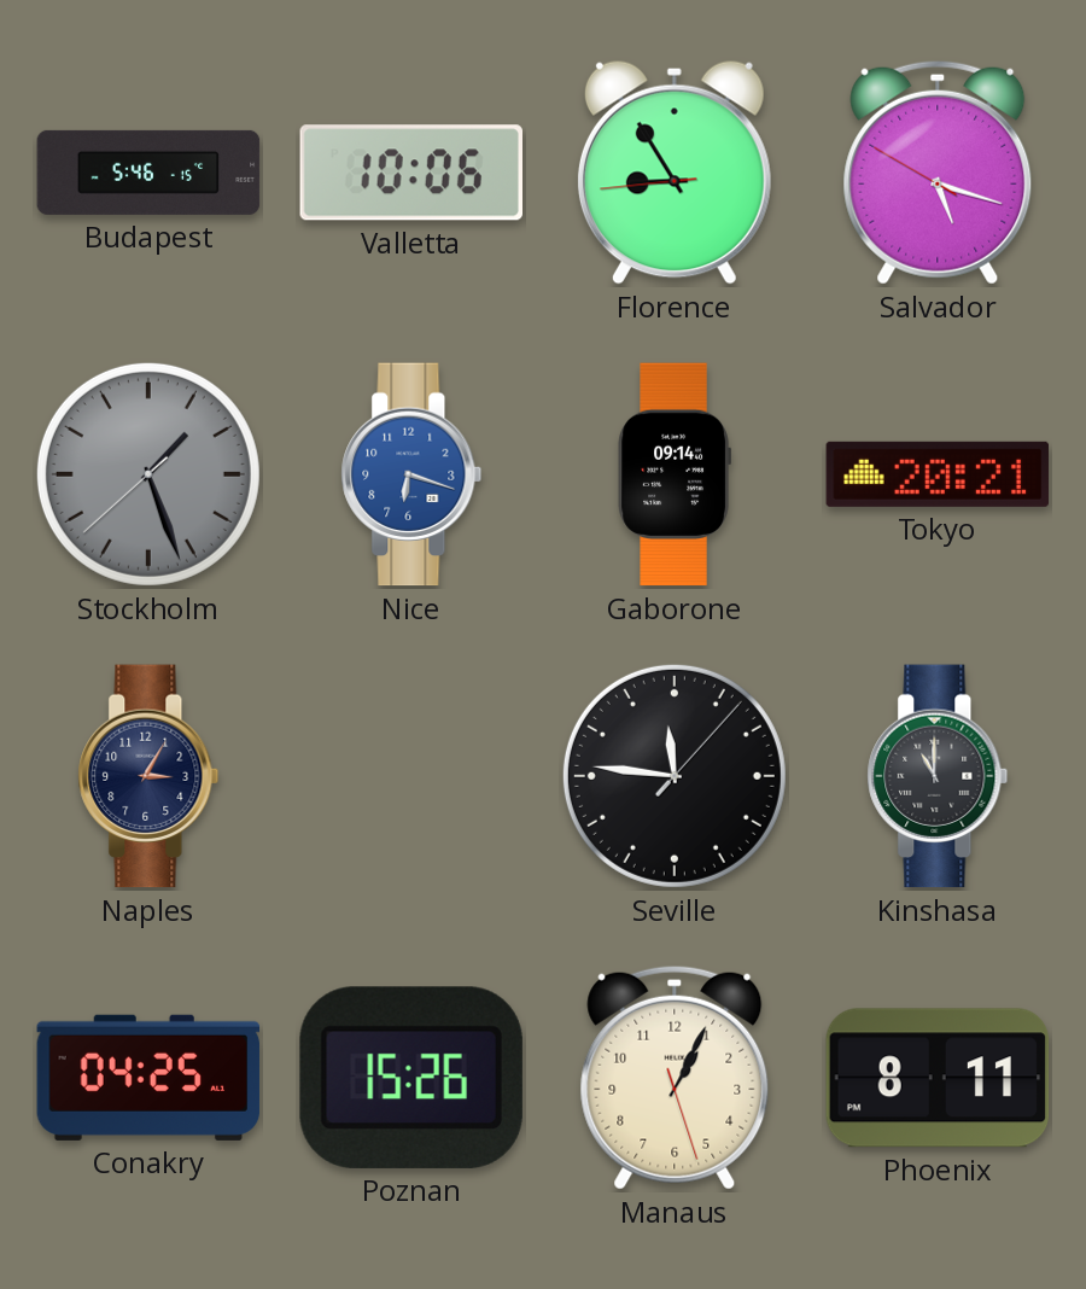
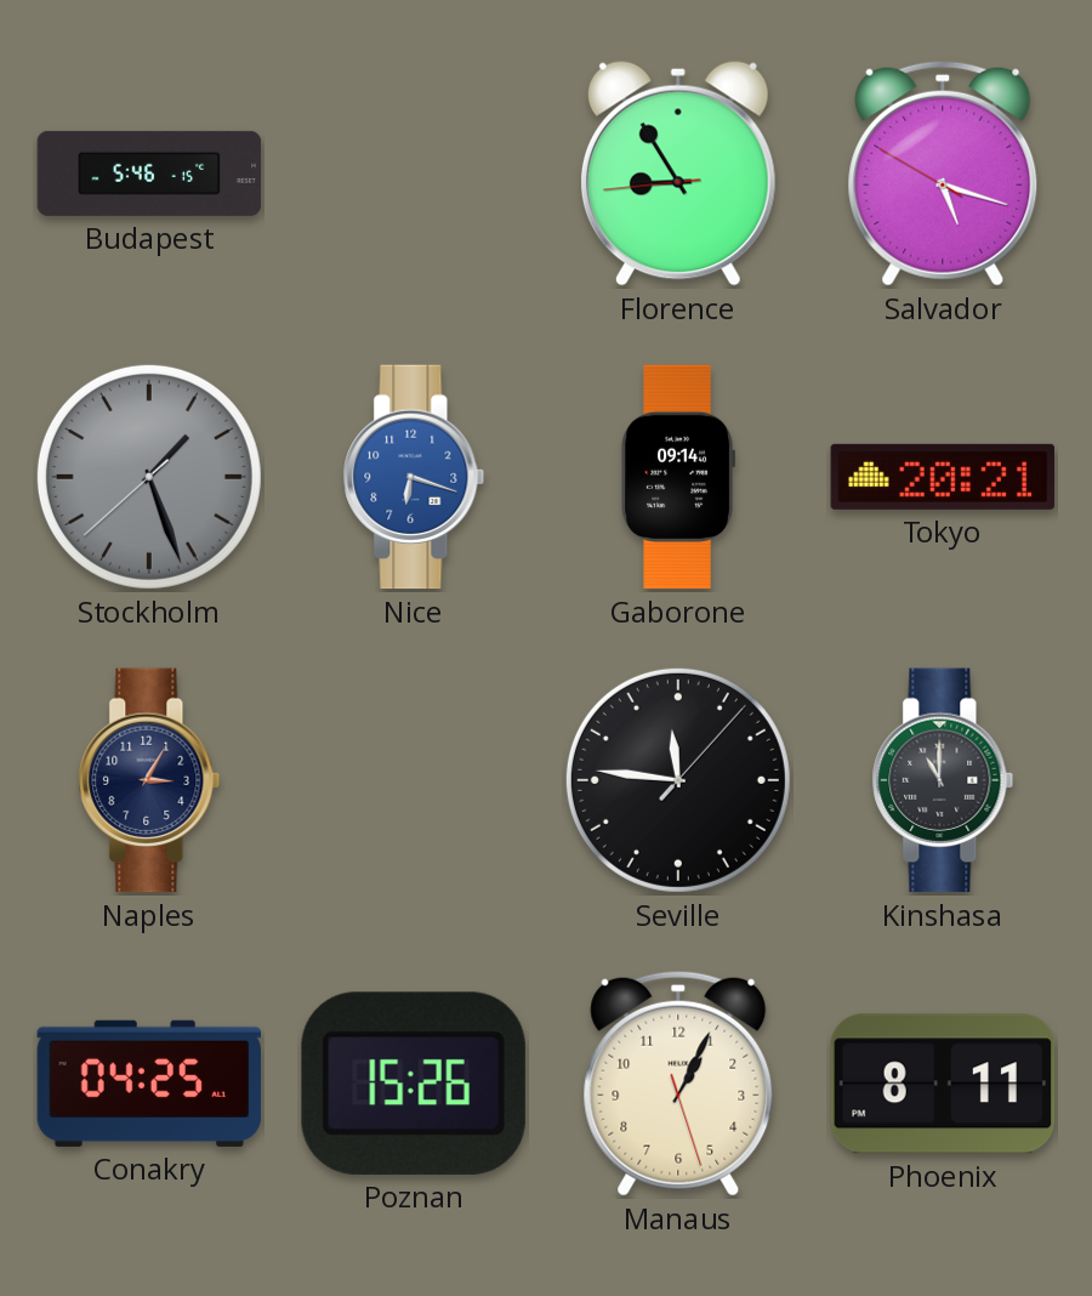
Valletta: 10:06 -> none (410, 173)
